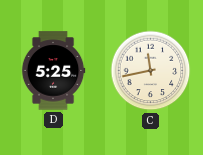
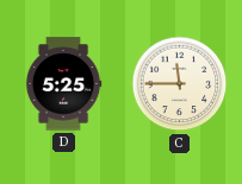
C: 11:43 -> 11:45 (180, 84)
